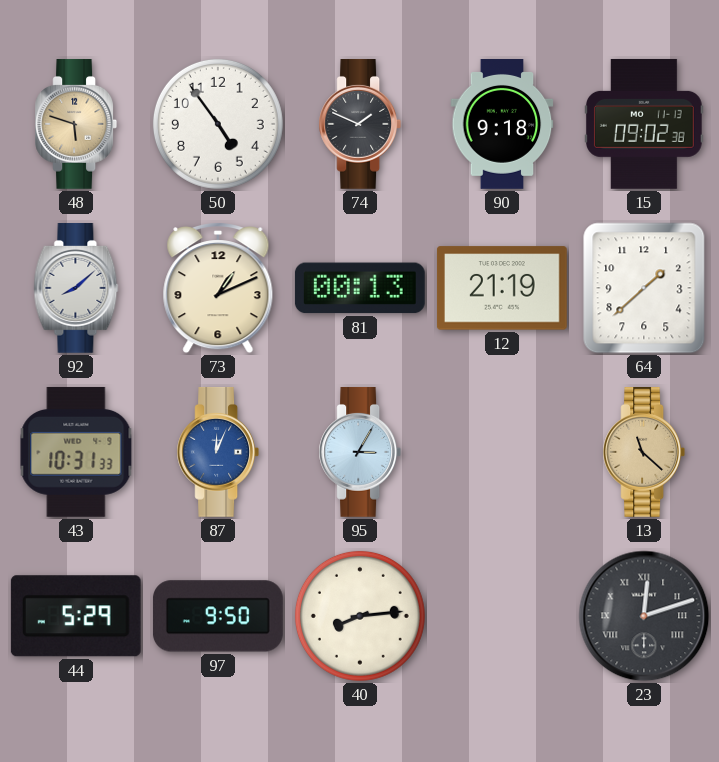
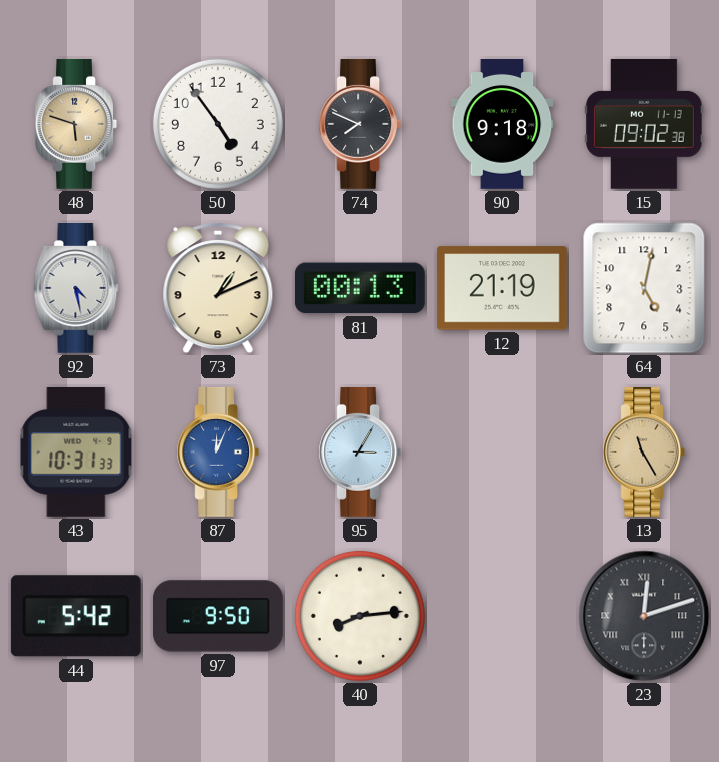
74: 1:49 -> 7:49 (360, 125)
92: 8:08 -> 4:28 (76, 289)
64: 1:38 -> 5:02 (644, 288)
13: 11:22 -> 11:25 (644, 453)
44: 5:29 -> 5:42 (76, 616)
